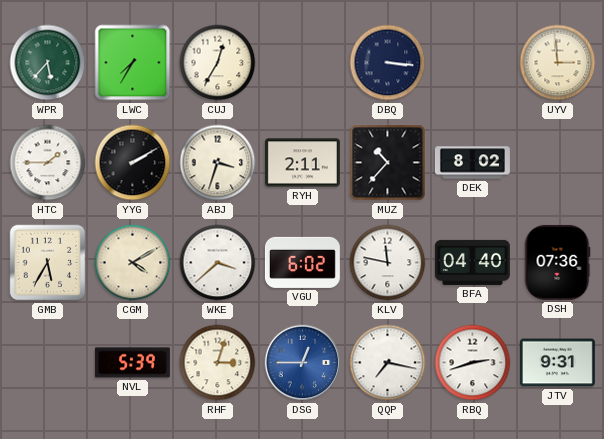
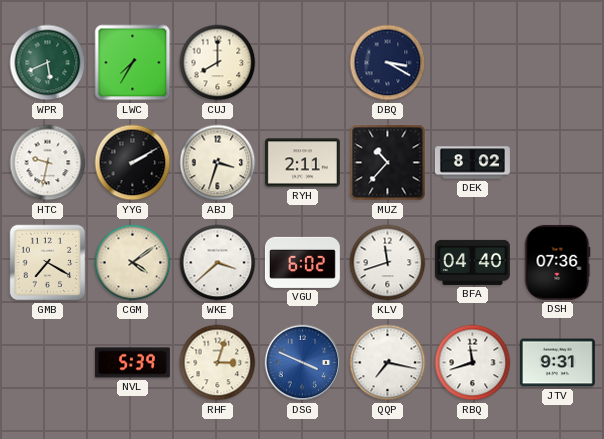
WPR: 5:37 -> 5:41 (48, 63)
CUJ: 12:35 -> 8:00 (218, 63)
DBQ: 3:16 -> 3:20 (388, 63)
UYV: 2:59 -> none (558, 63)
HTC: 1:45 -> 9:32 (48, 163)
GMB: 5:35 -> 7:20 (48, 263)
CGM: 4:10 -> 4:09 (133, 263)
KLV: 11:47 -> 11:42 (388, 263)
DSG: 12:45 -> 3:49 (303, 363)
RBQ: 2:42 -> 11:42 (473, 363)
